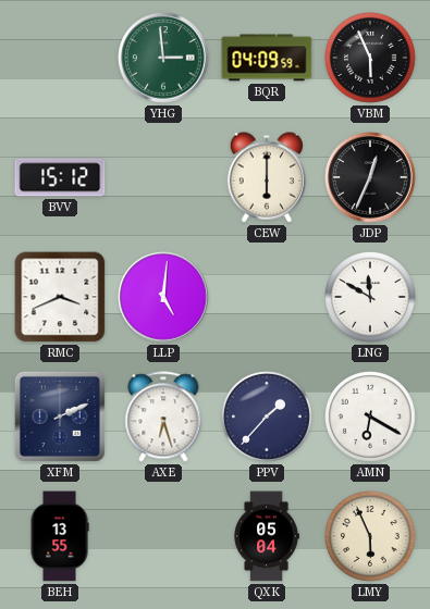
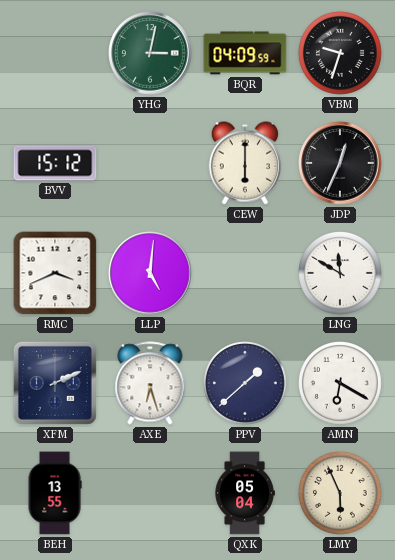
YHG: 2:59 -> 3:02 (150, 53)
VBM: 5:56 -> 9:33 (341, 54)
PPV: 1:37 -> 1:38 (246, 384)
